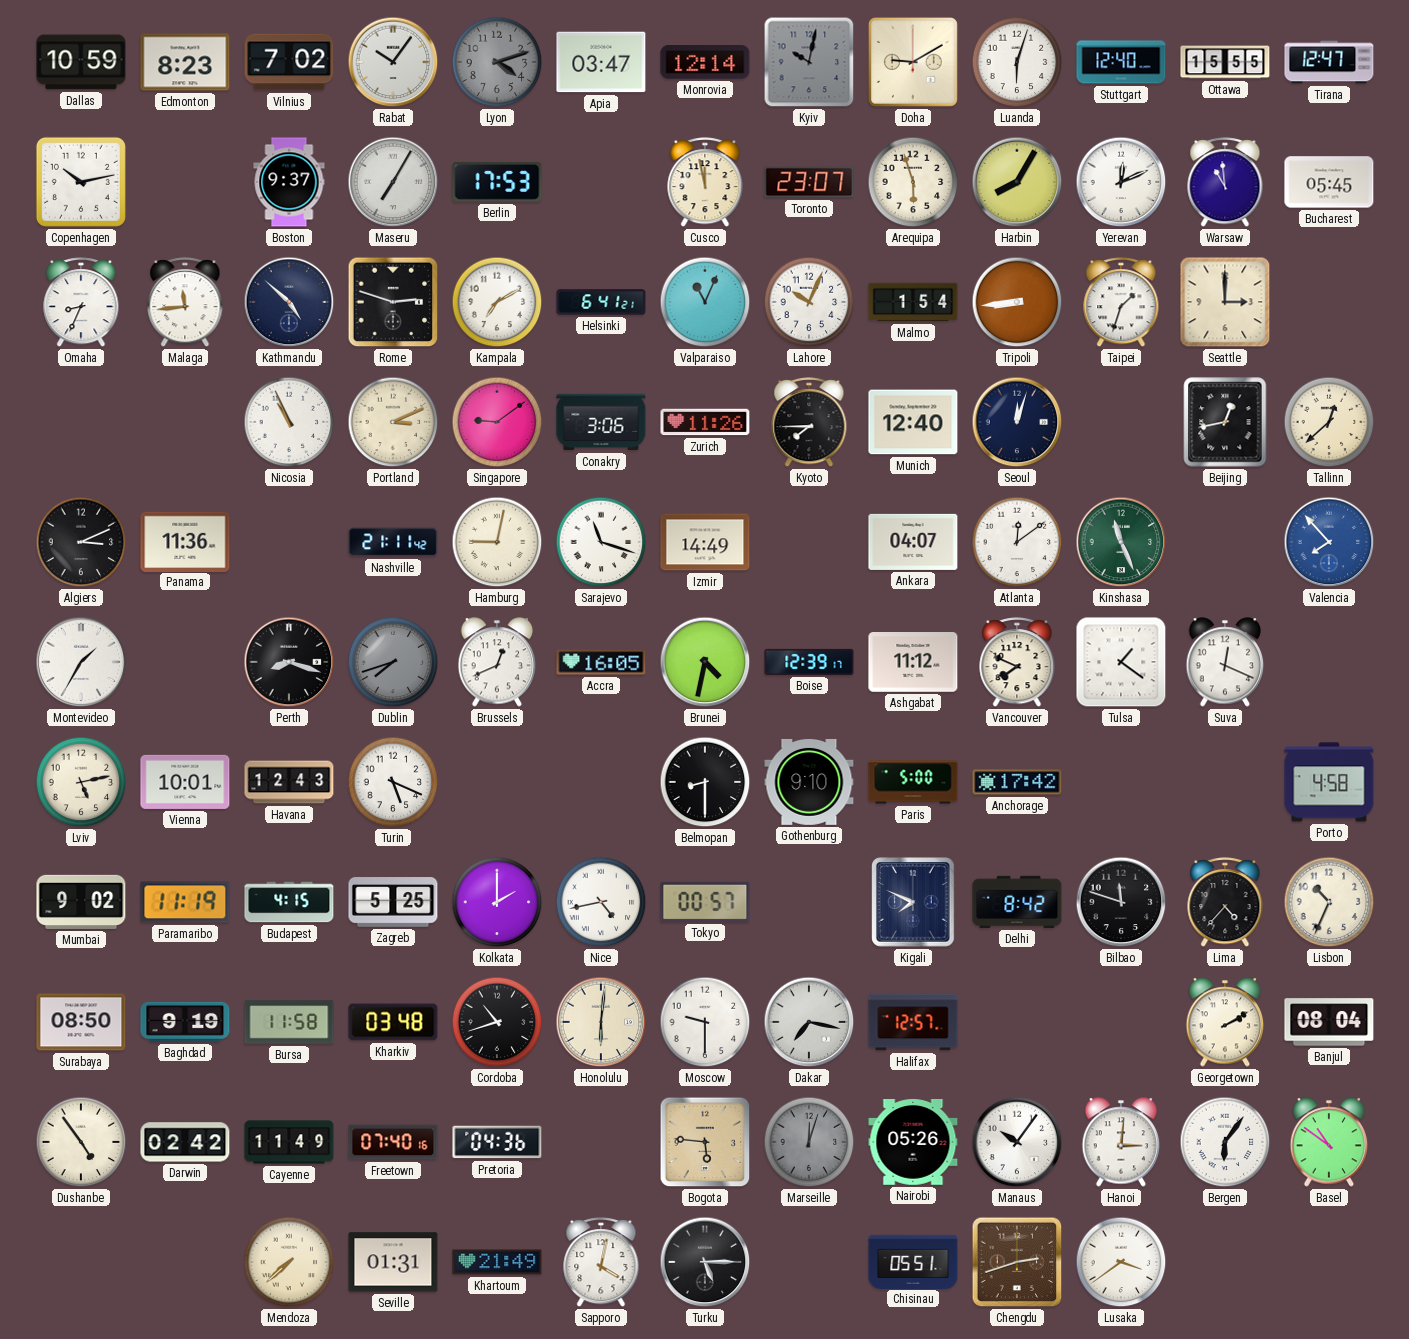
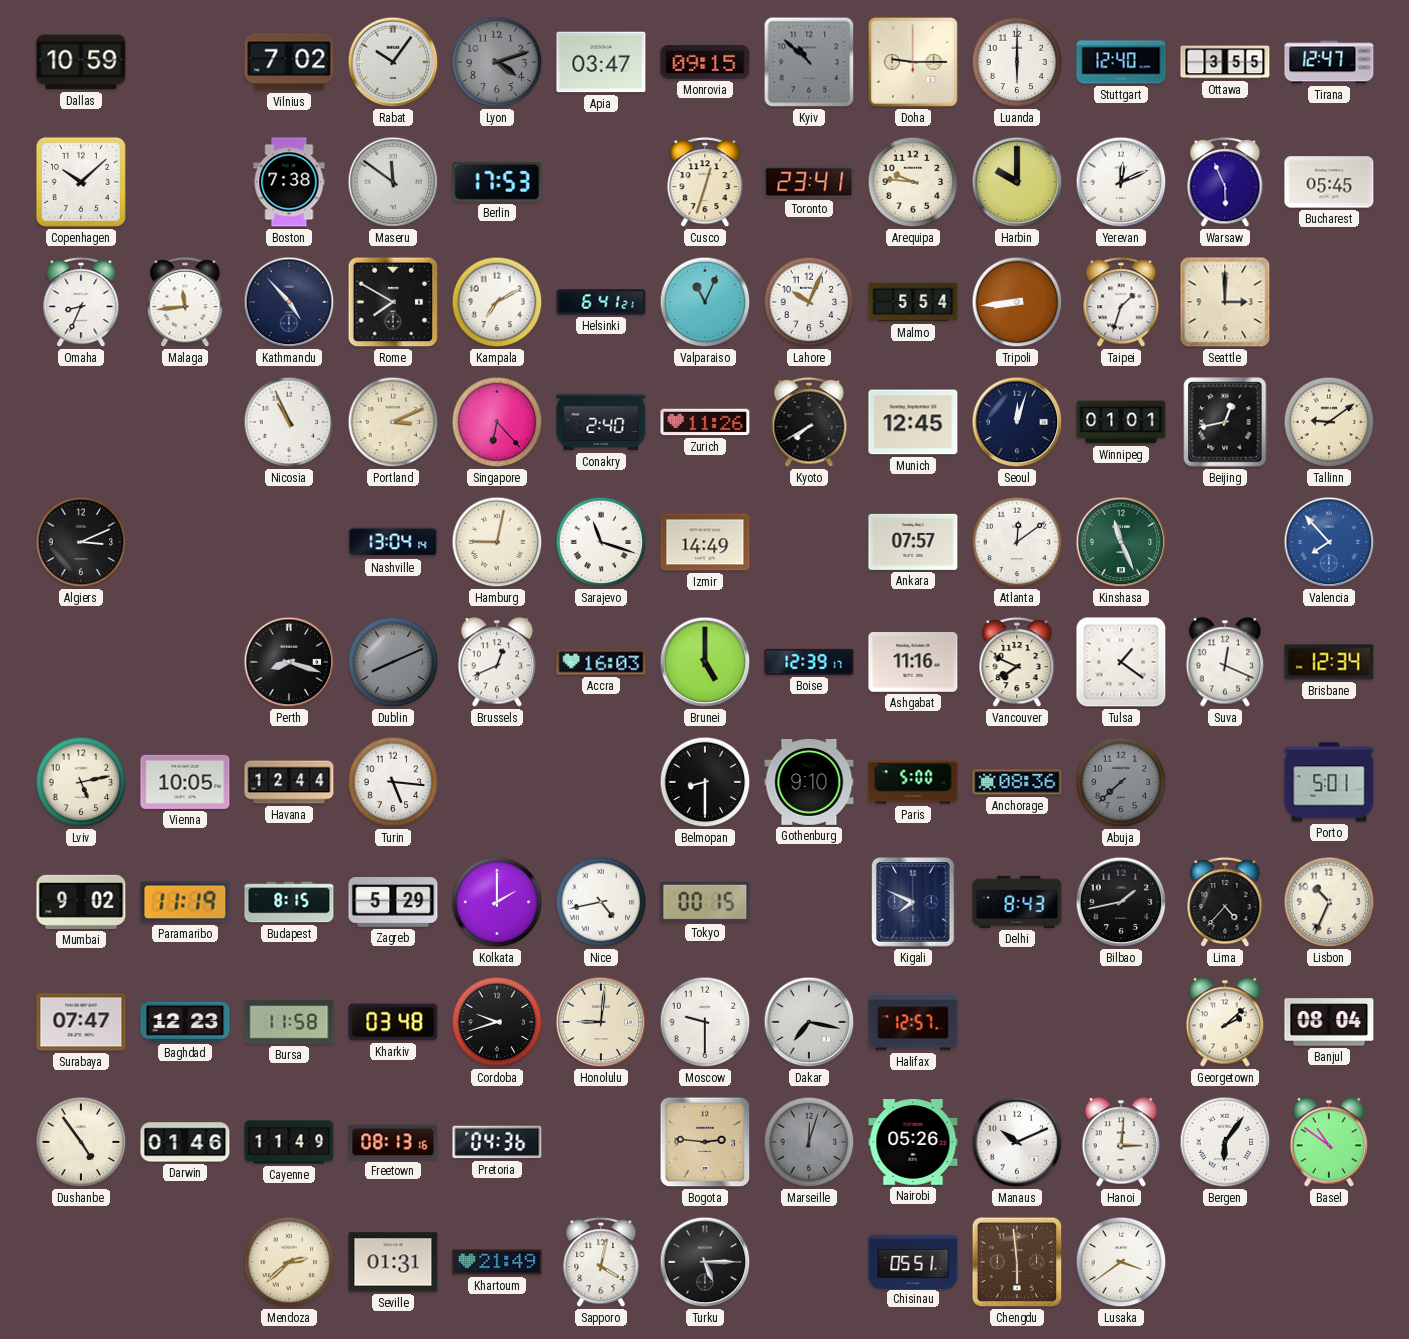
Edmonton: 8:23 -> none (185, 62)
Monrovia: 12:14 -> 09:15 (705, 62)
Kyiv: 10:02 -> 10:52 (809, 62)
Doha: 9:10 -> 9:15 (913, 62)
Luanda: 6:03 -> 6:00 (1017, 62)
Ottawa: 15:55 -> 3:55 (1225, 62)
Copenhagen: 10:13 -> 10:08 (81, 182)
Boston: 9:37 -> 7:38 (289, 182)
Maseru: 7:05 -> 11:51 (393, 182)
Cusco: 11:58 -> 12:33 (705, 183)
Toronto: 23:07 -> 23:41 (809, 182)
Arequipa: 5:57 -> 9:46 (913, 182)
Harbin: 8:05 -> 10:00 (1017, 182)
Warsaw: 10:59 -> 5:56 (1225, 183)
Kathmandu: 4:52 -> 4:53 (289, 302)
Rome: 2:48 -> 7:50 (393, 302)
Malmo: 1:54 -> 5:54 (913, 302)
Singapore: 9:09 -> 6:23 (497, 422)
Conakry: 3:06 -> 2:40 (601, 422)
Kyoto: 7:45 -> 7:40 (809, 423)
Munich: 12:40 -> 12:45 (913, 422)
Winnipeg: none -> 01:01 (1121, 422)
Tallinn: 12:38 -> 9:09 (1329, 422)
Panama: 11:36 -> none (185, 541)
Nashville: 21:11 -> 13:04 (393, 542)
Ankara: 04:07 -> 07:57 (913, 542)
Montevideo: 1:35 -> none (81, 662)
Dublin: 7:42 -> 8:11 (393, 662)
Accra: 16:05 -> 16:03 (601, 662)
Brunei: 4:32 -> 5:00 (705, 662)
Ashgabat: 11:12 -> 11:16 (913, 663)
Brisbane: none -> 12:34 (1329, 662)
Vienna: 10:01 -> 10:05 (185, 782)
Havana: 12:43 -> 12:44 (289, 782)
Turin: 5:19 -> 5:16 (393, 782)
Anchorage: 17:42 -> 08:36 (1017, 782)
Abuja: none -> 7:38 (1121, 782)
Porto: 4:58 -> 5:01 (1329, 782)
Budapest: 4:15 -> 8:15 (289, 902)
Zagreb: 5:25 -> 5:29 (393, 902)
Tokyo: 00:57 -> 00:15 (705, 902)
Delhi: 8:42 -> 8:43 (1017, 902)
Bilbao: 11:48 -> 1:43 (1121, 902)
Surabaya: 08:50 -> 07:47 (81, 1022)
Baghdad: 9:19 -> 12:23 (185, 1022)
Cordoba: 10:42 -> 9:42 (497, 1022)
Honolulu: 6:01 -> 9:01 (601, 1022)
Georgetown: 2:10 -> 2:08 (1225, 1022)
Darwin: 02:42 -> 01:46 (185, 1142)
Freetown: 07:40 -> 08:13 (393, 1142)
Bogota: 5:46 -> 2:46 (705, 1142)
Manaus: 10:06 -> 10:11 (1017, 1142)
Mendoza: 7:38 -> 2:38 (289, 1262)
Chengdu: 2:42 -> 5:59 (1017, 1262)
